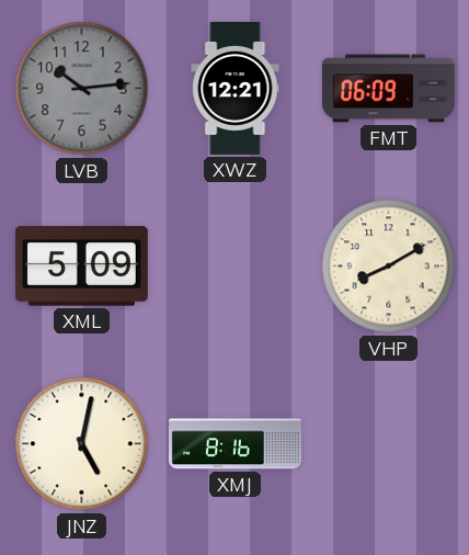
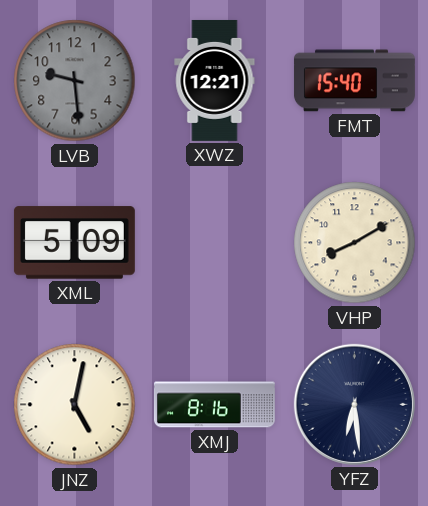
LVB: 10:14 -> 9:29 (75, 81)
FMT: 06:09 -> 15:40 (354, 81)
YFZ: none -> 6:29 (354, 404)
